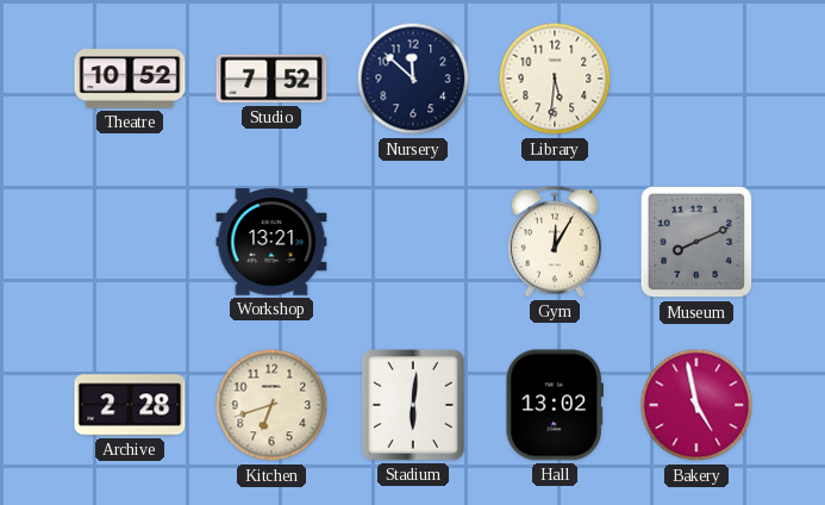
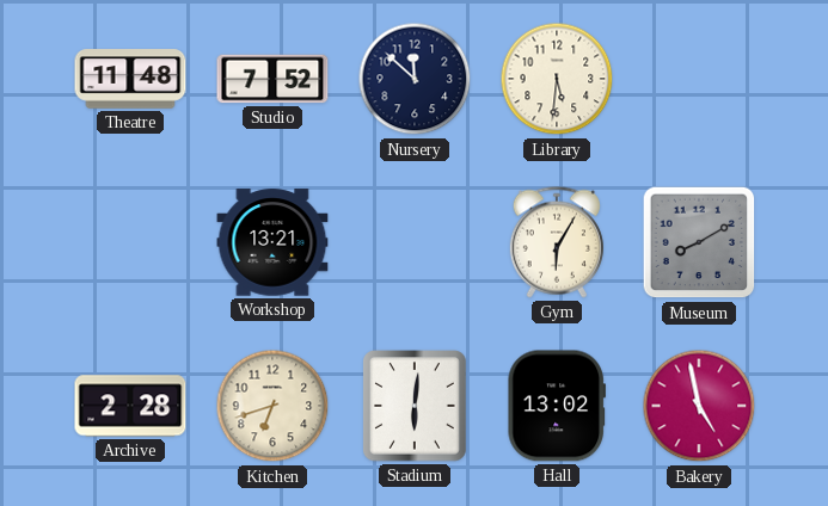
Theatre: 10:52 -> 11:48 (130, 79)
Gym: 12:05 -> 6:05 (557, 242)
Museum: 8:11 -> 8:10 (699, 242)
